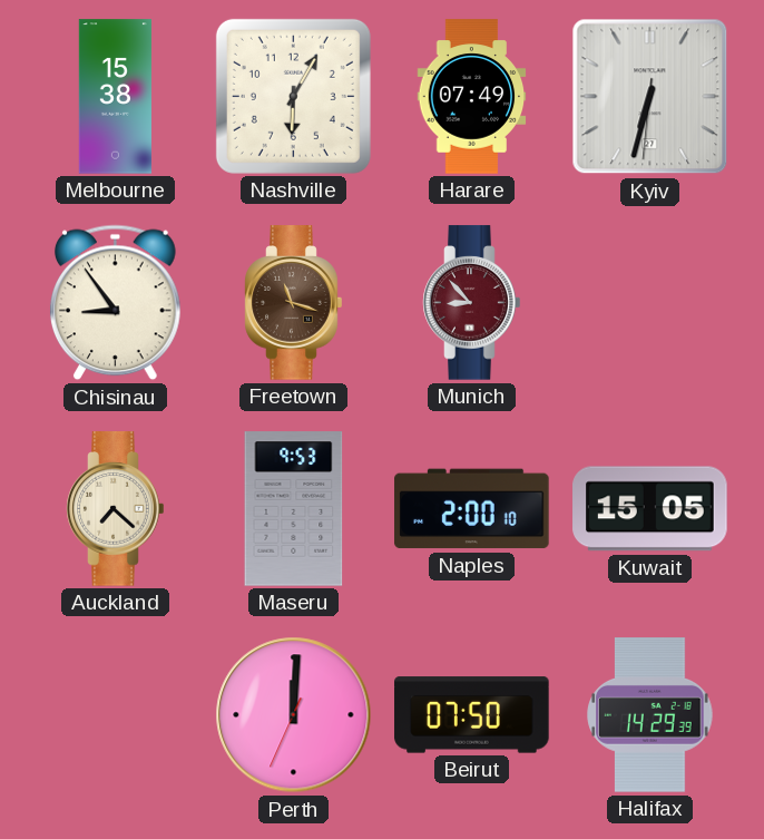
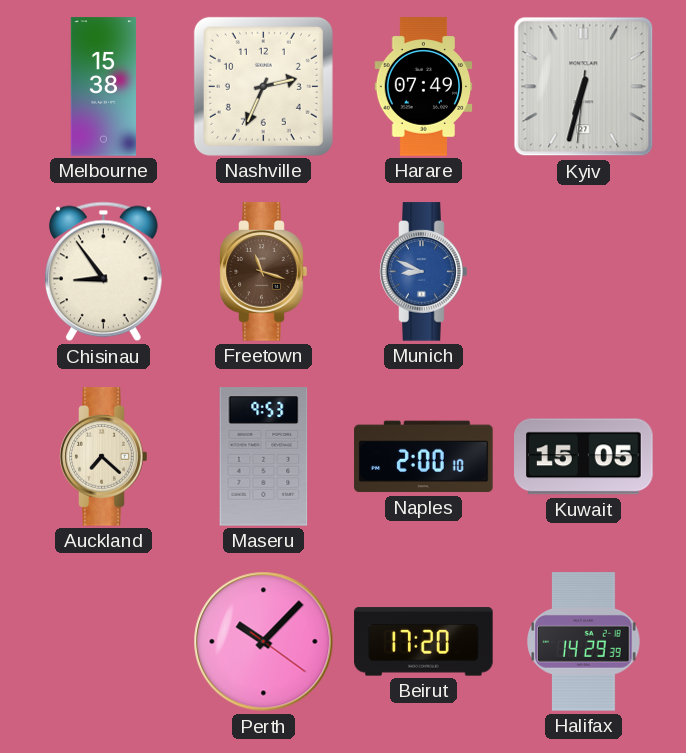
Nashville: 6:05 -> 2:34 (263, 86)
Munich: 8:53 -> 8:49 (424, 272)
Munich dial: burgundy -> blue (424, 272)
Perth: 12:00 -> 10:07 (264, 642)
Beirut: 07:50 -> 17:20 (424, 642)
